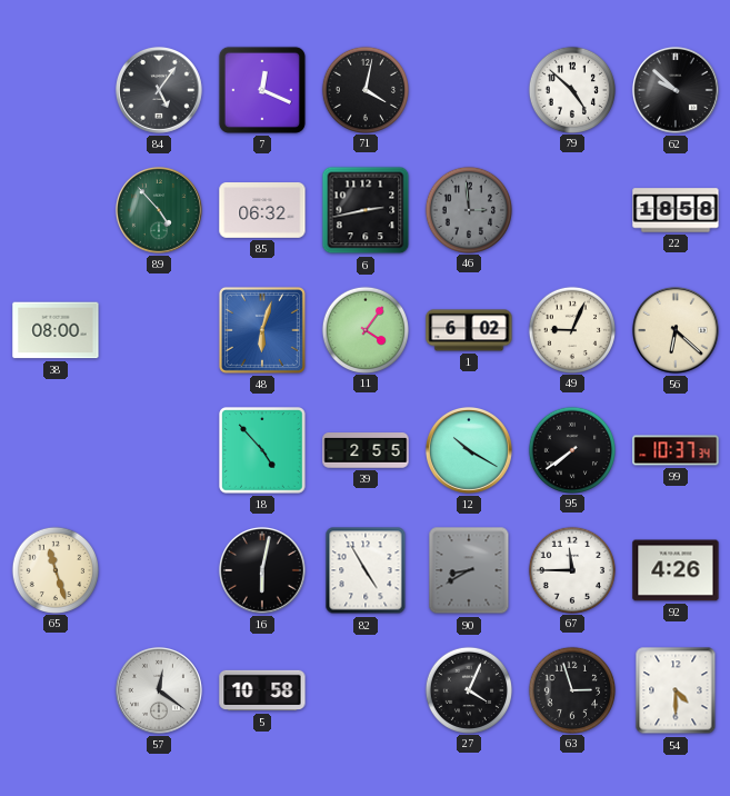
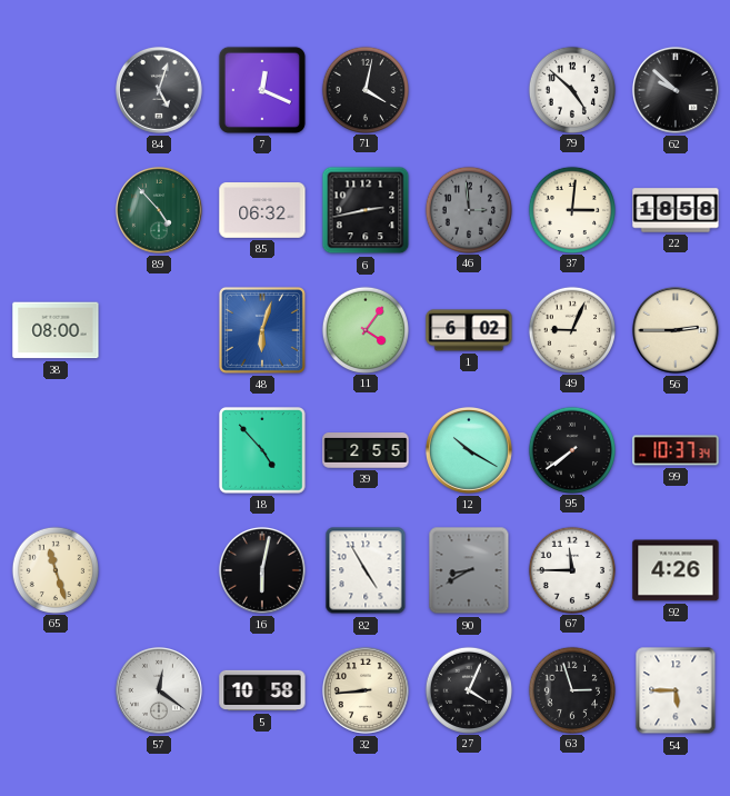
84: 5:06 -> 5:03 (159, 90)
37: none -> 3:01 (571, 209)
56: 6:22 -> 2:45 (676, 330)
32: none -> 8:44 (366, 690)
54: 4:30 -> 5:45 (676, 690)
